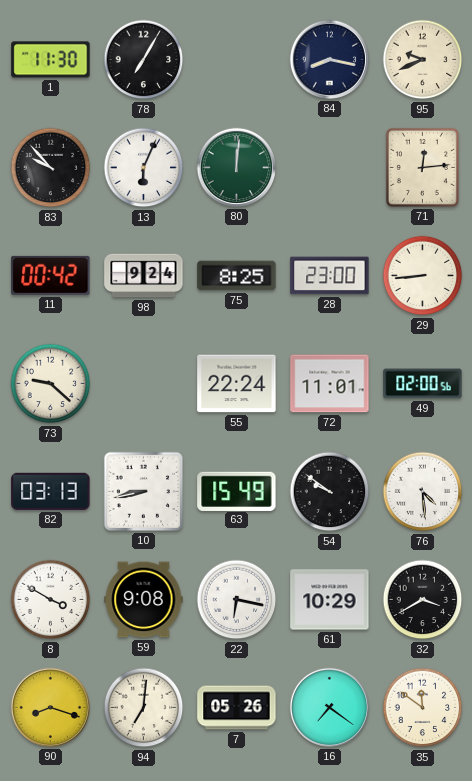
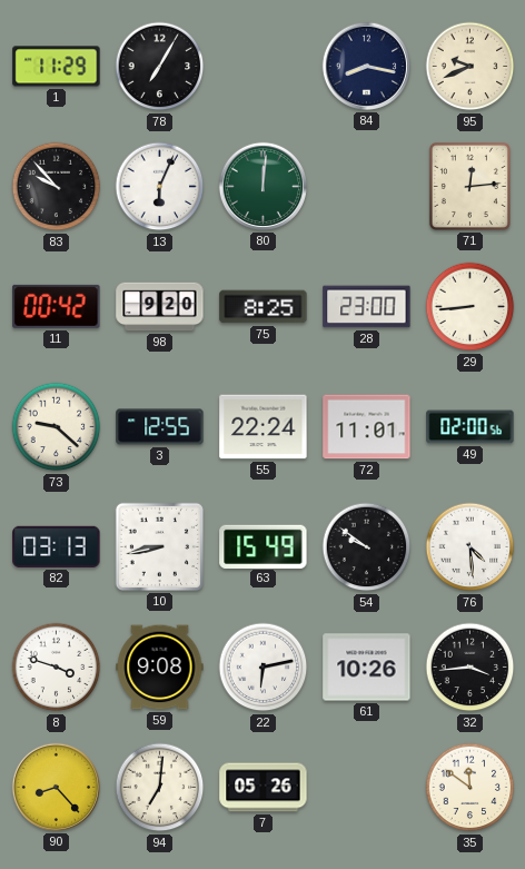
1: 11:30 -> 11:29 (57, 67)
98: 9:24 -> 9:20 (160, 307)
3: none -> 12:55 (160, 427)
8: 3:50 -> 3:48 (57, 668)
22: 6:17 -> 6:13 (264, 668)
61: 10:29 -> 10:26 (367, 668)
32: 3:40 -> 3:44 (470, 668)
90: 8:18 -> 8:23 (56, 787)
16: 7:21 -> none (329, 707)
